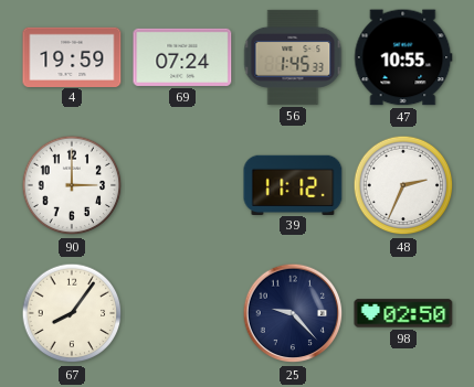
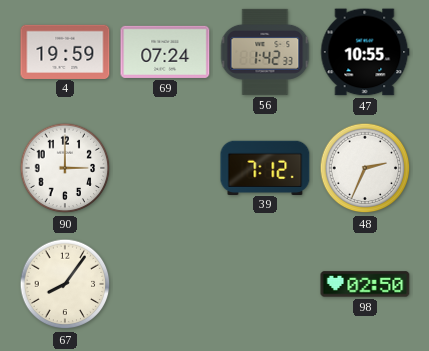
56: 1:45 -> 1:42 (265, 52)
39: 11:12 -> 7:12 (265, 167)
25: 9:23 -> none (293, 313)
